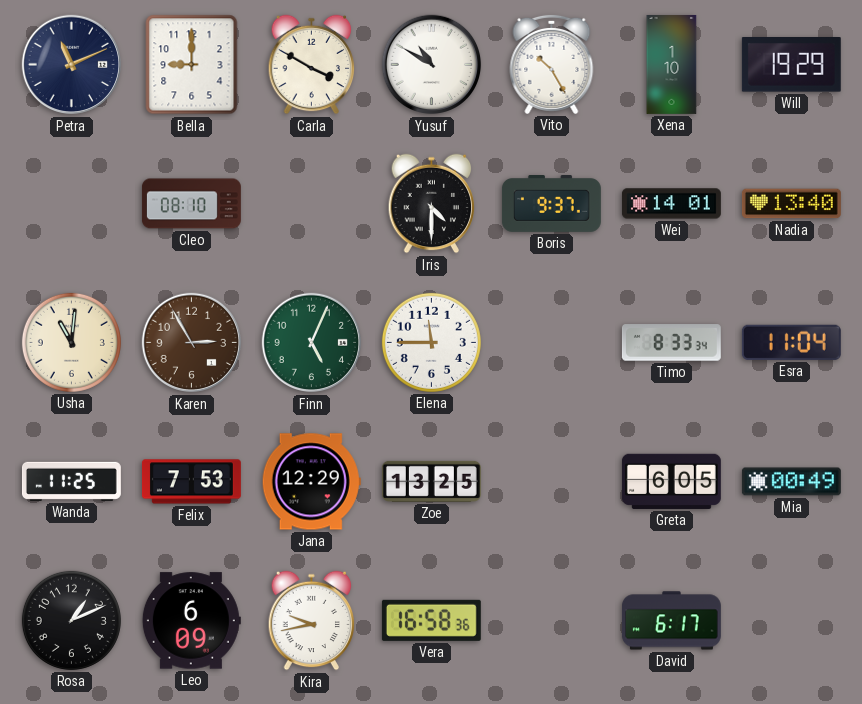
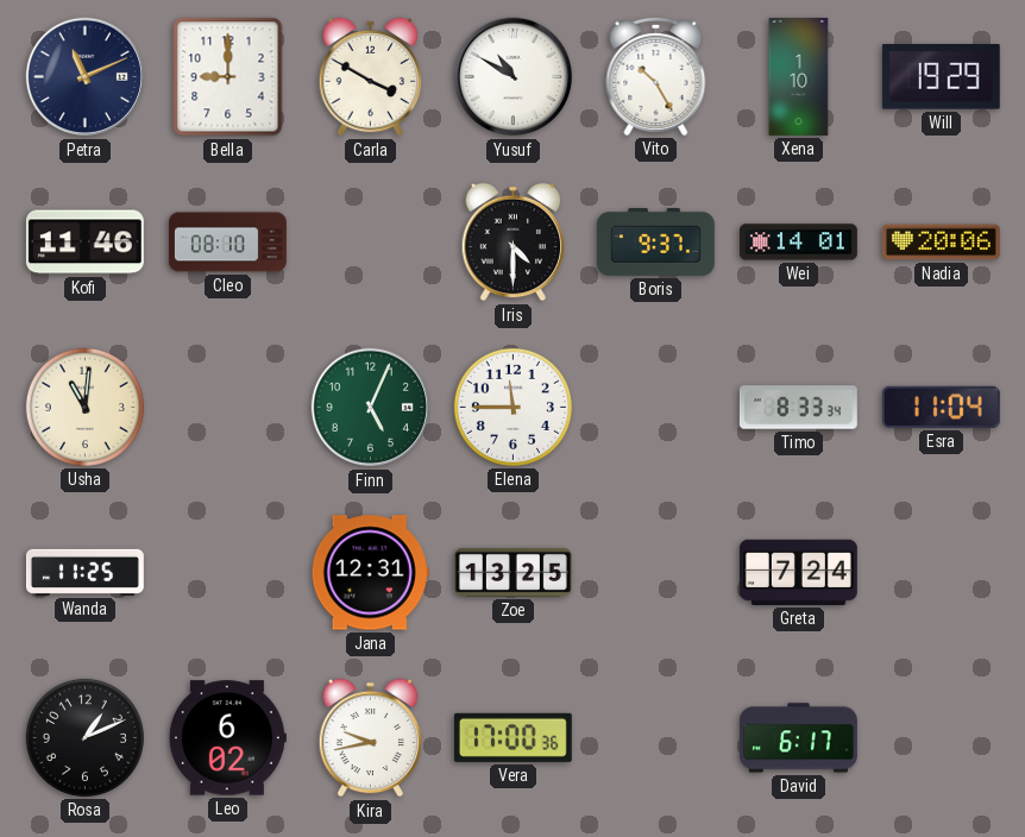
Kofi: none -> 11:46 (84, 243)
Nadia: 13:40 -> 20:06 (941, 243)
Karen: 2:55 -> none (192, 343)
Felix: 7:53 -> none (191, 482)
Jana: 12:29 -> 12:31 (370, 573)
Greta: 6:05 -> 7:24 (798, 572)
Mia: 00:49 -> none (791, 482)
Leo: 6:09 -> 6:02 (227, 738)
Vera: 16:58 -> 17:00 (512, 737)
